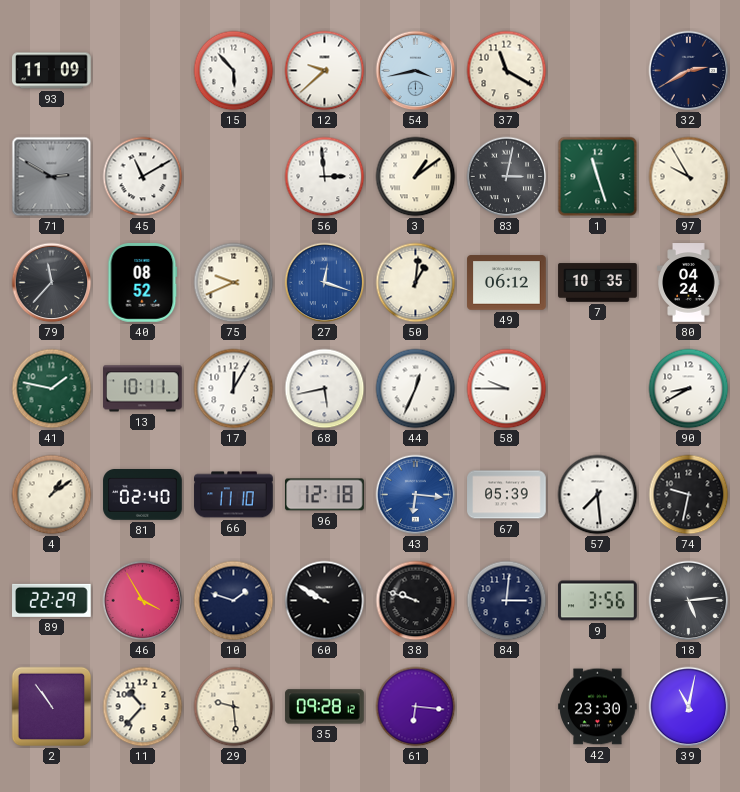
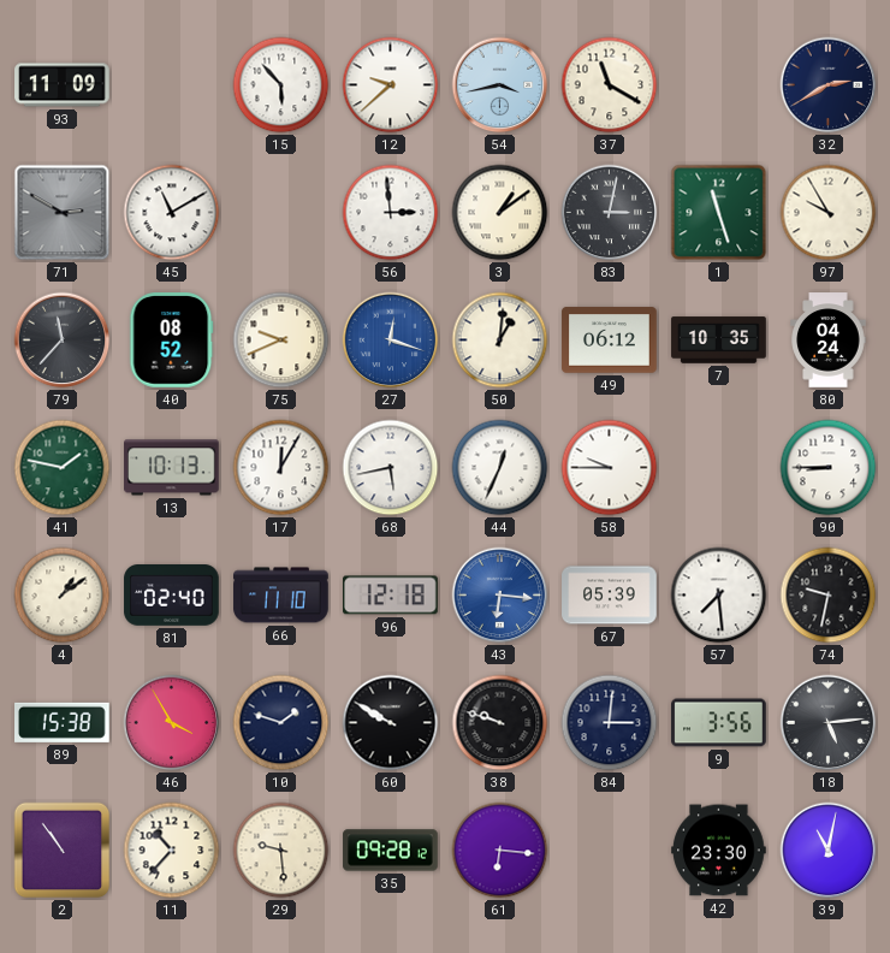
13: 10:11 -> 10:13 (172, 468)
90: 8:40 -> 8:45 (829, 468)
89: 22:29 -> 15:38 (63, 722)
